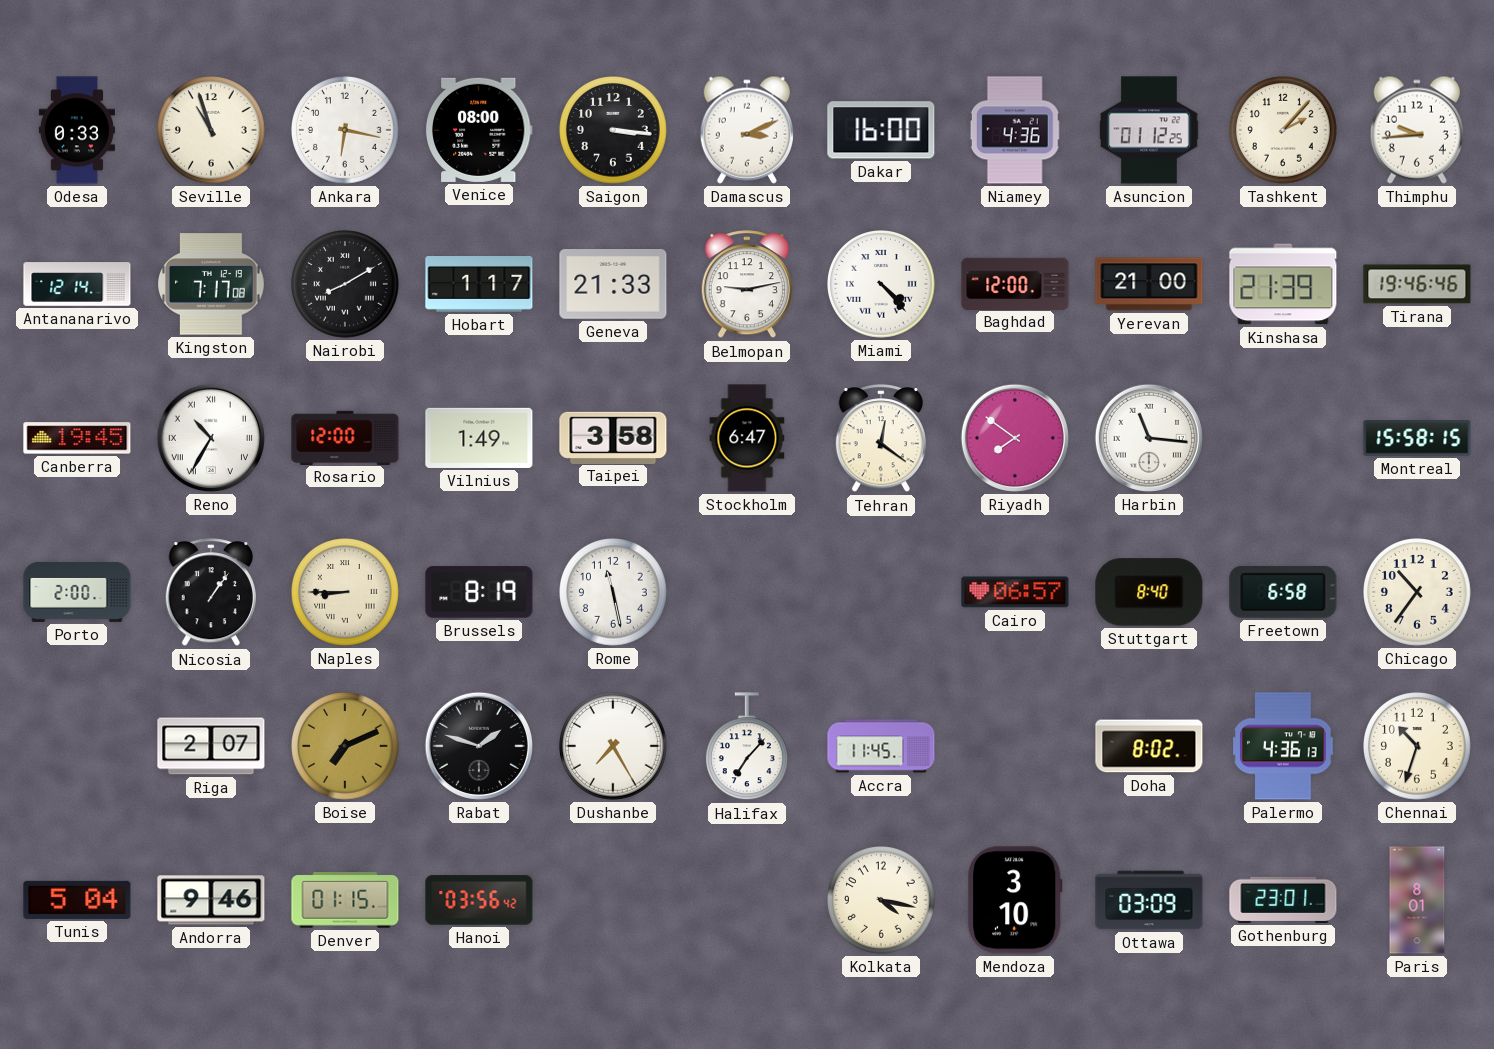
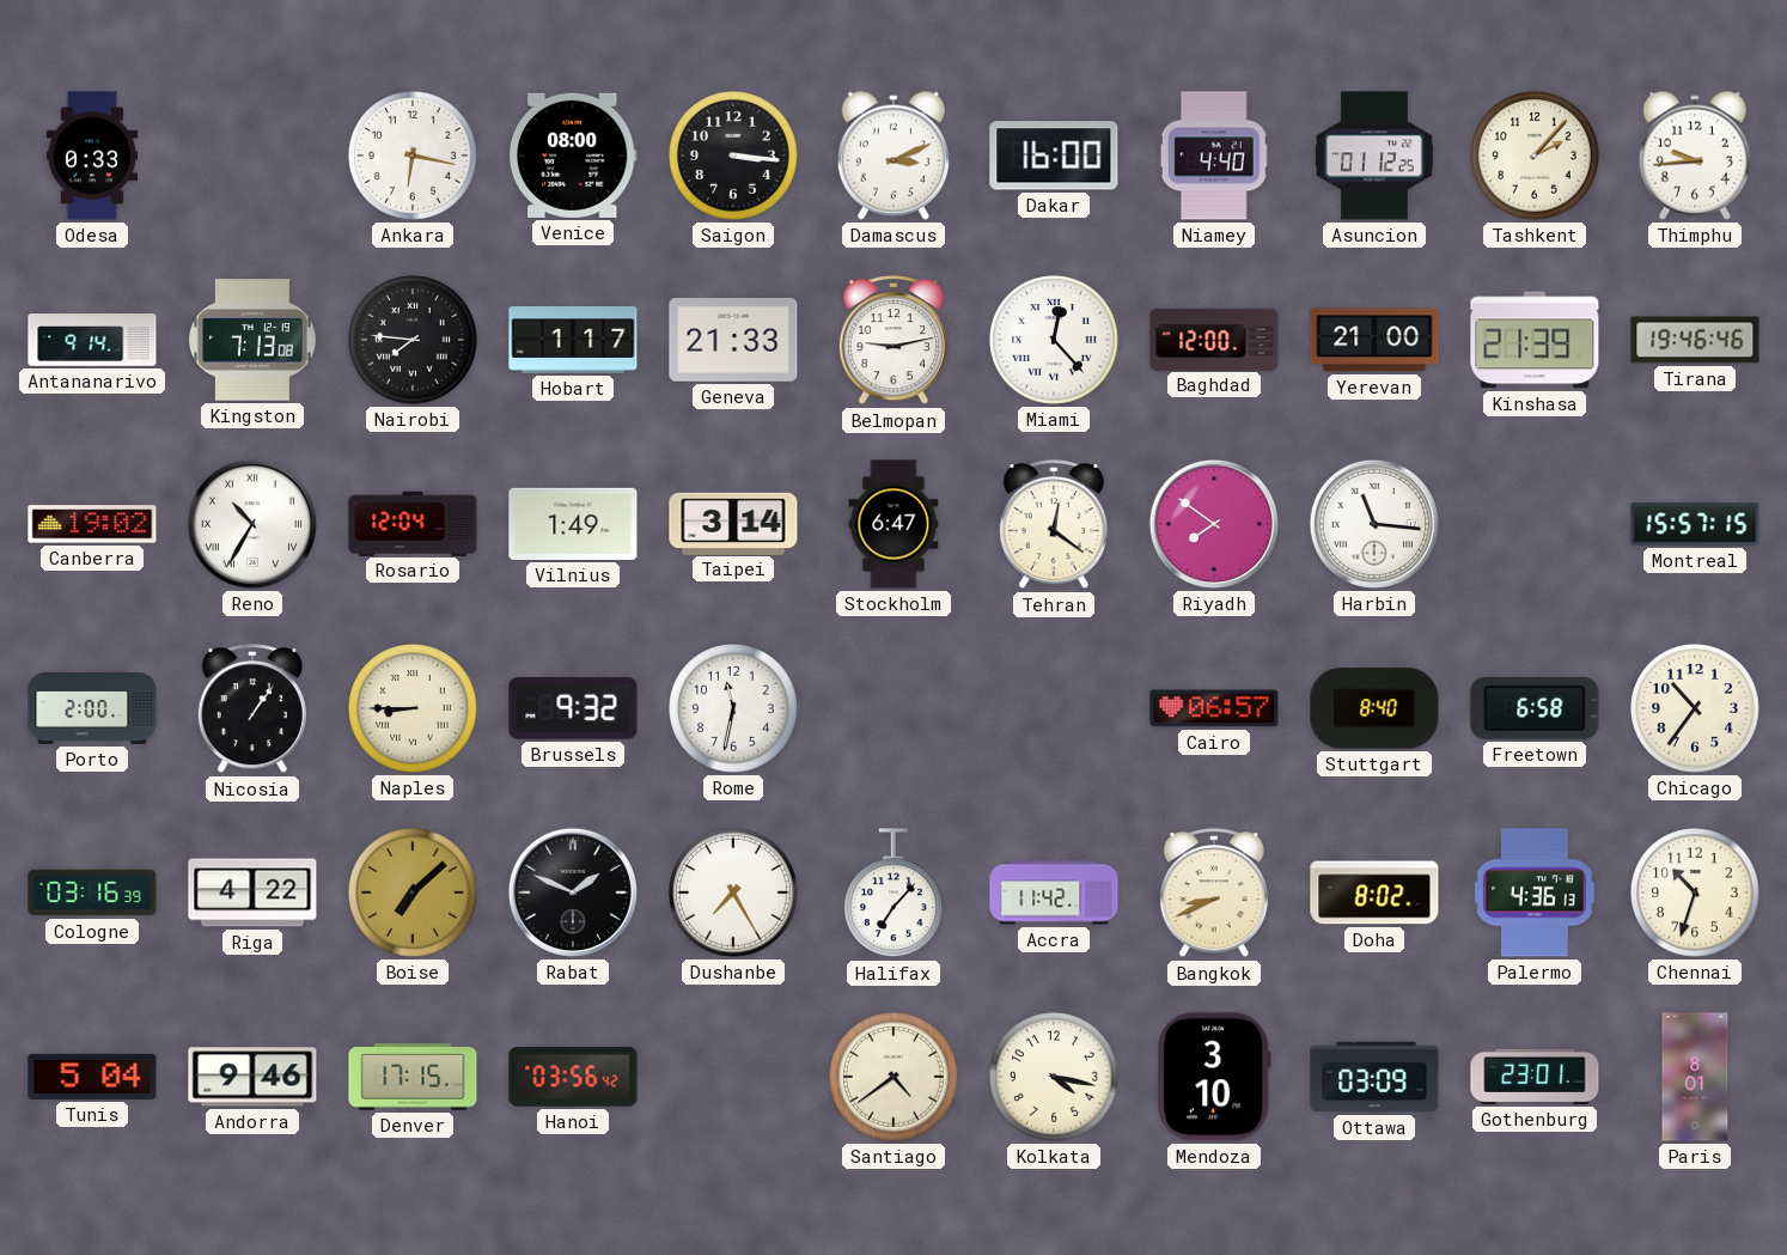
Seville: 10:57 -> none (212, 131)
Niamey: 4:36 -> 4:40 (1214, 156)
Antananarivo: 12:14 -> 9:14 (92, 340)
Kingston: 7:17 -> 7:13 (254, 340)
Nairobi: 8:10 -> 7:46 (414, 341)
Miami: 4:23 -> 12:23 (1055, 341)
Canberra: 19:45 -> 19:02 (92, 524)
Rosario: 12:00 -> 12:04 (413, 523)
Taipei: 3:58 -> 3:14 (733, 523)
Montreal: 15:58 -> 15:57 (1695, 524)
Brussels: 8:19 -> 9:32 (573, 708)
Rome: 11:28 -> 11:32 (734, 709)
Cologne: none -> 03:16 (92, 892)
Riga: 2:07 -> 4:22 (252, 892)
Boise: 7:11 -> 7:08 (414, 894)
Rabat: 1:48 -> 1:49 (573, 892)
Accra: 11:45 -> 11:42 (1054, 892)
Bangkok: none -> 8:41 (1213, 894)
Denver: 01:15 -> 17:15 (413, 1077)
Santiago: none -> 4:39 (895, 1078)
